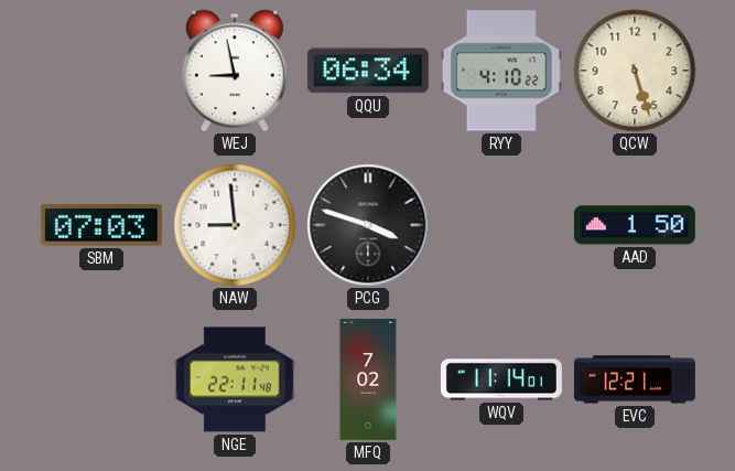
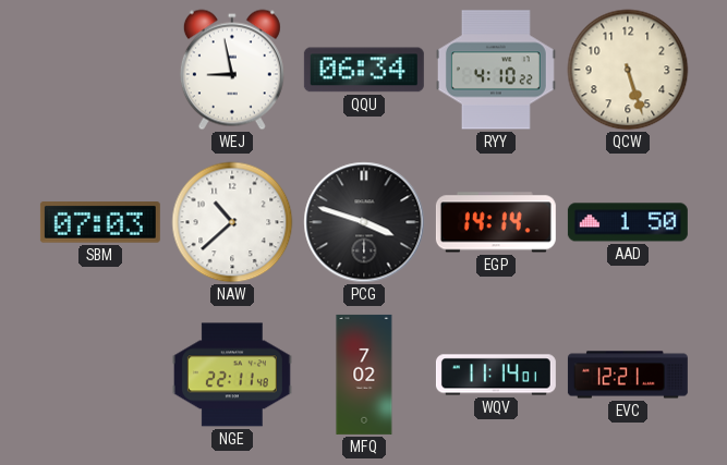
NAW: 8:59 -> 10:38 (232, 222)
EGP: none -> 14:14 (496, 222)
